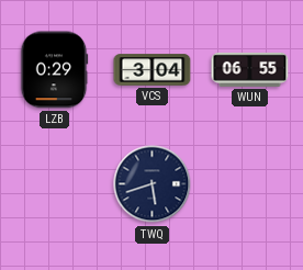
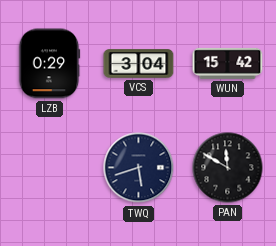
WUN: 06:55 -> 15:42 (228, 63)
PAN: none -> 11:50 (228, 168)
